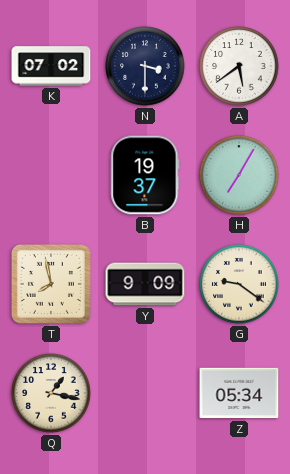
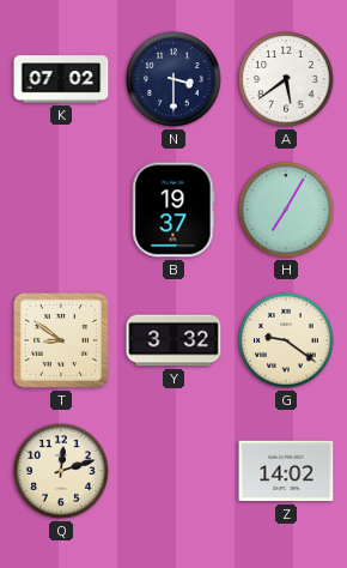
T: 7:58 -> 8:51 (61, 340)
Y: 9:09 -> 3:32 (173, 340)
Q: 1:17 -> 12:12 (61, 471)
Z: 05:34 -> 14:02 (286, 471)
